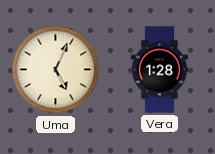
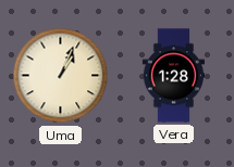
Uma: 5:04 -> 1:04 (61, 76)
